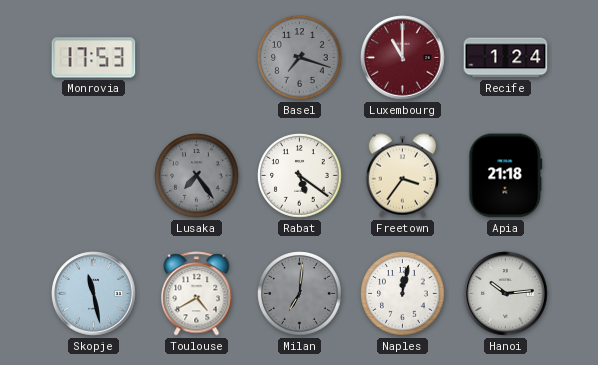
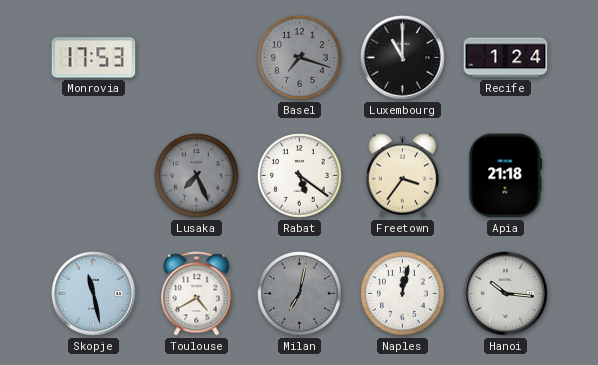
Luxembourg dial: burgundy -> black (403, 58)
Lusaka: 7:24 -> 7:26 (197, 176)
Milan: 7:01 -> 7:02 (300, 294)
Hanoi: 10:14 -> 10:16 (506, 294)
